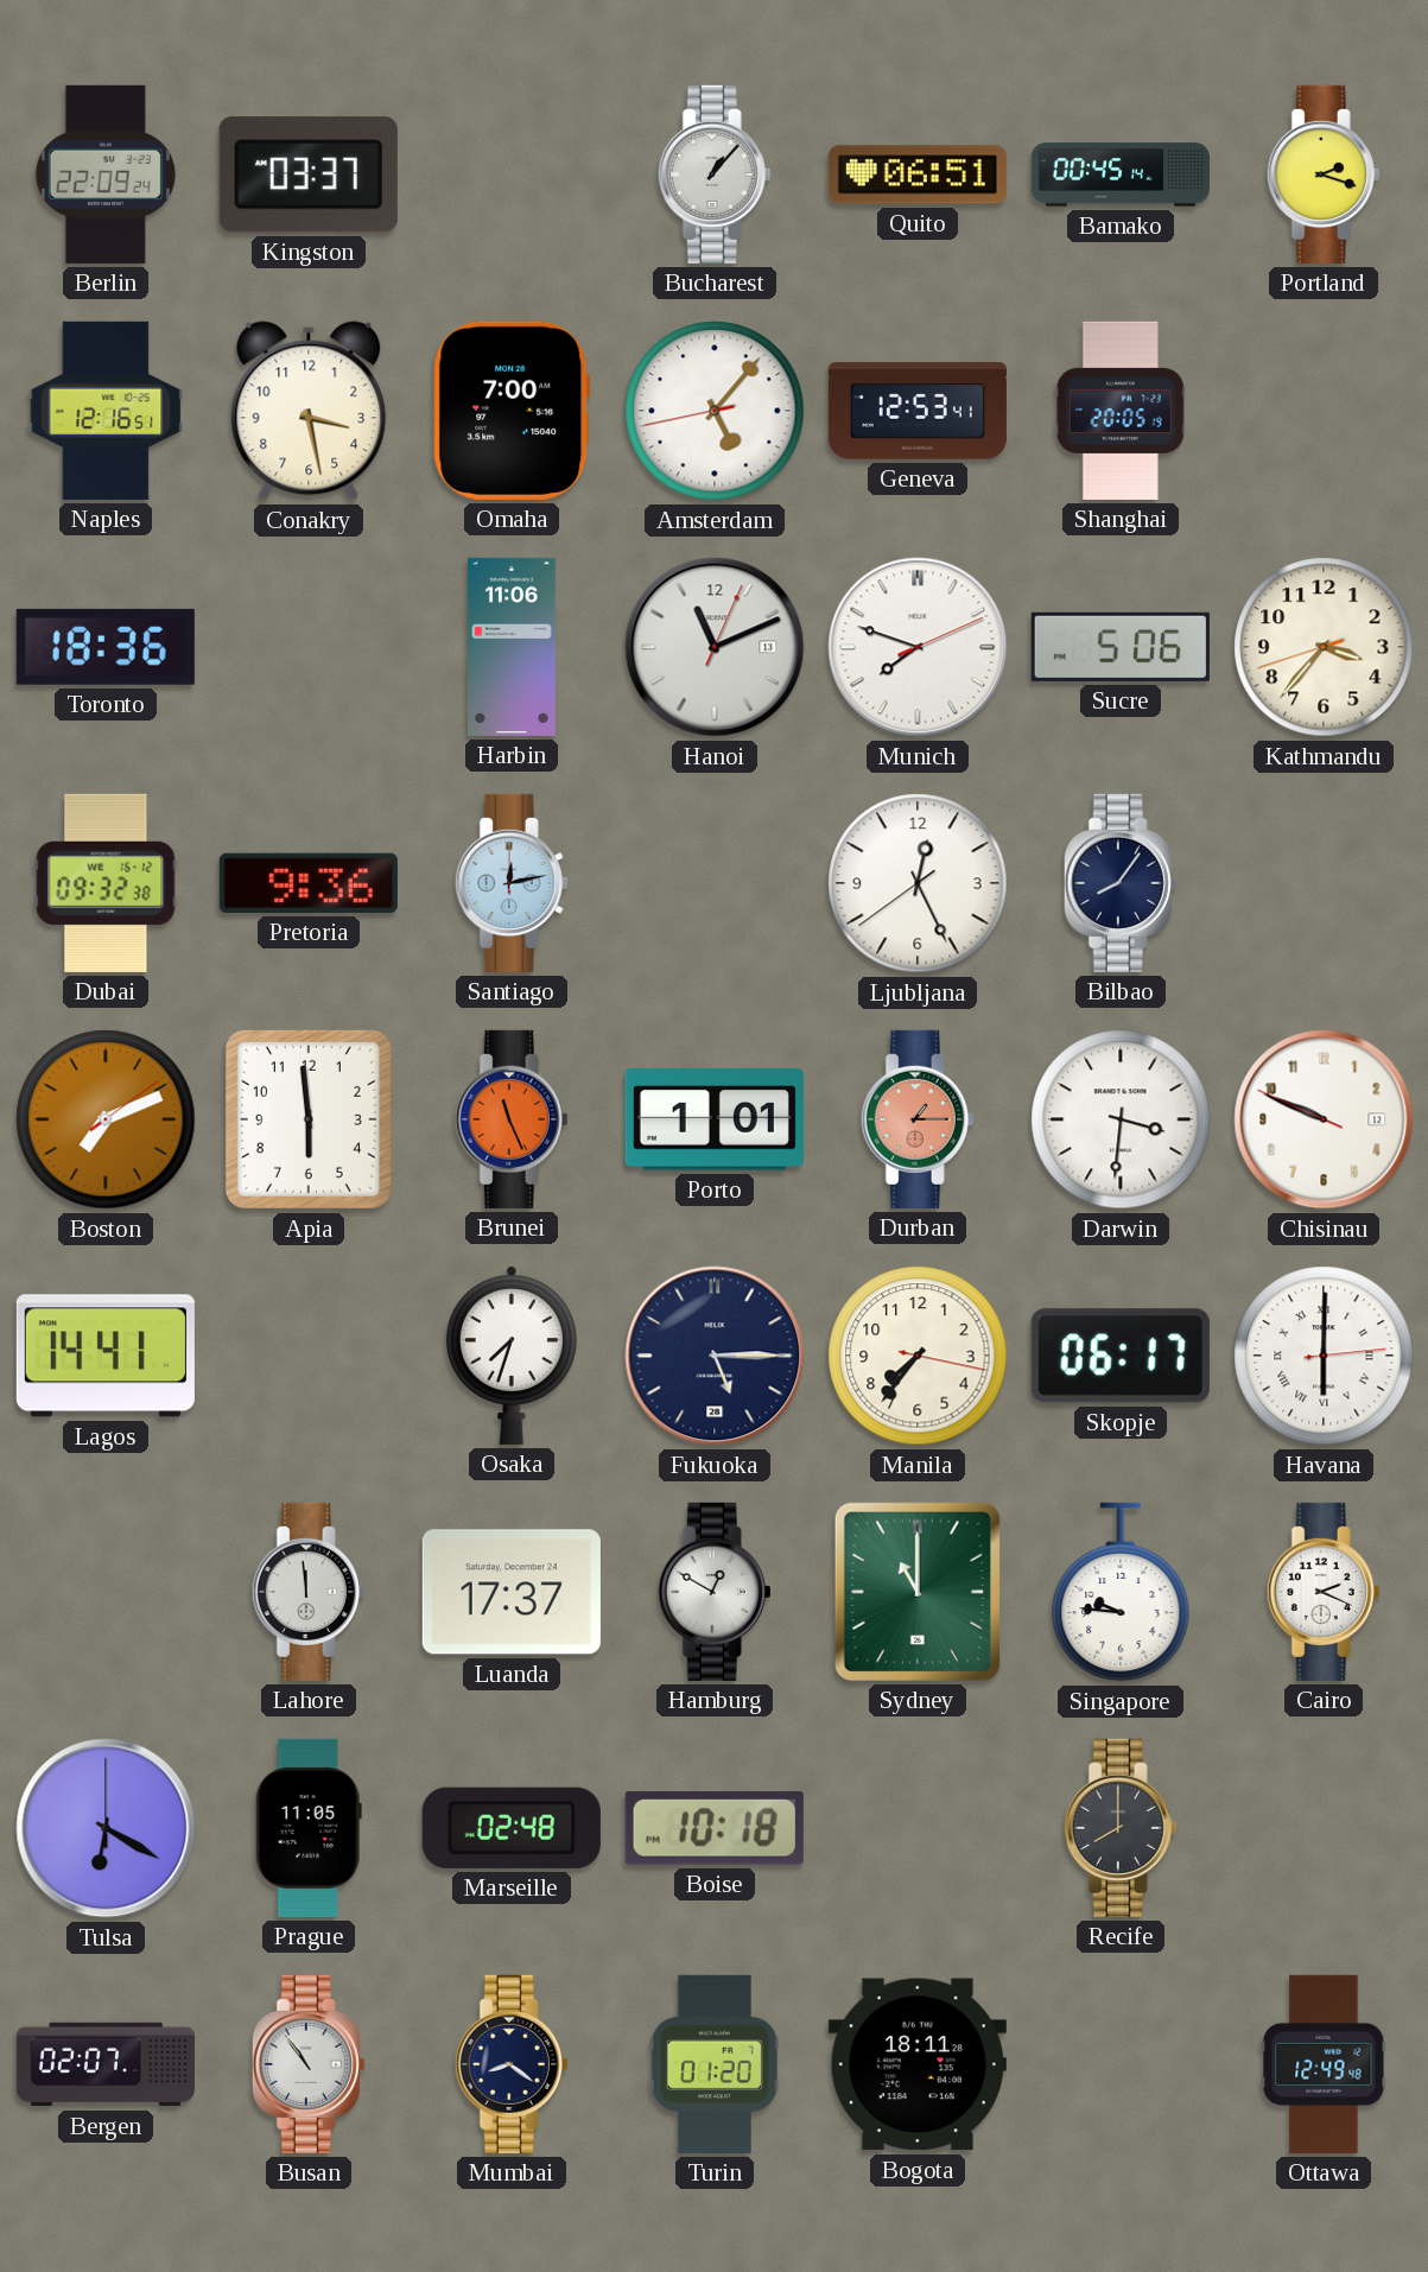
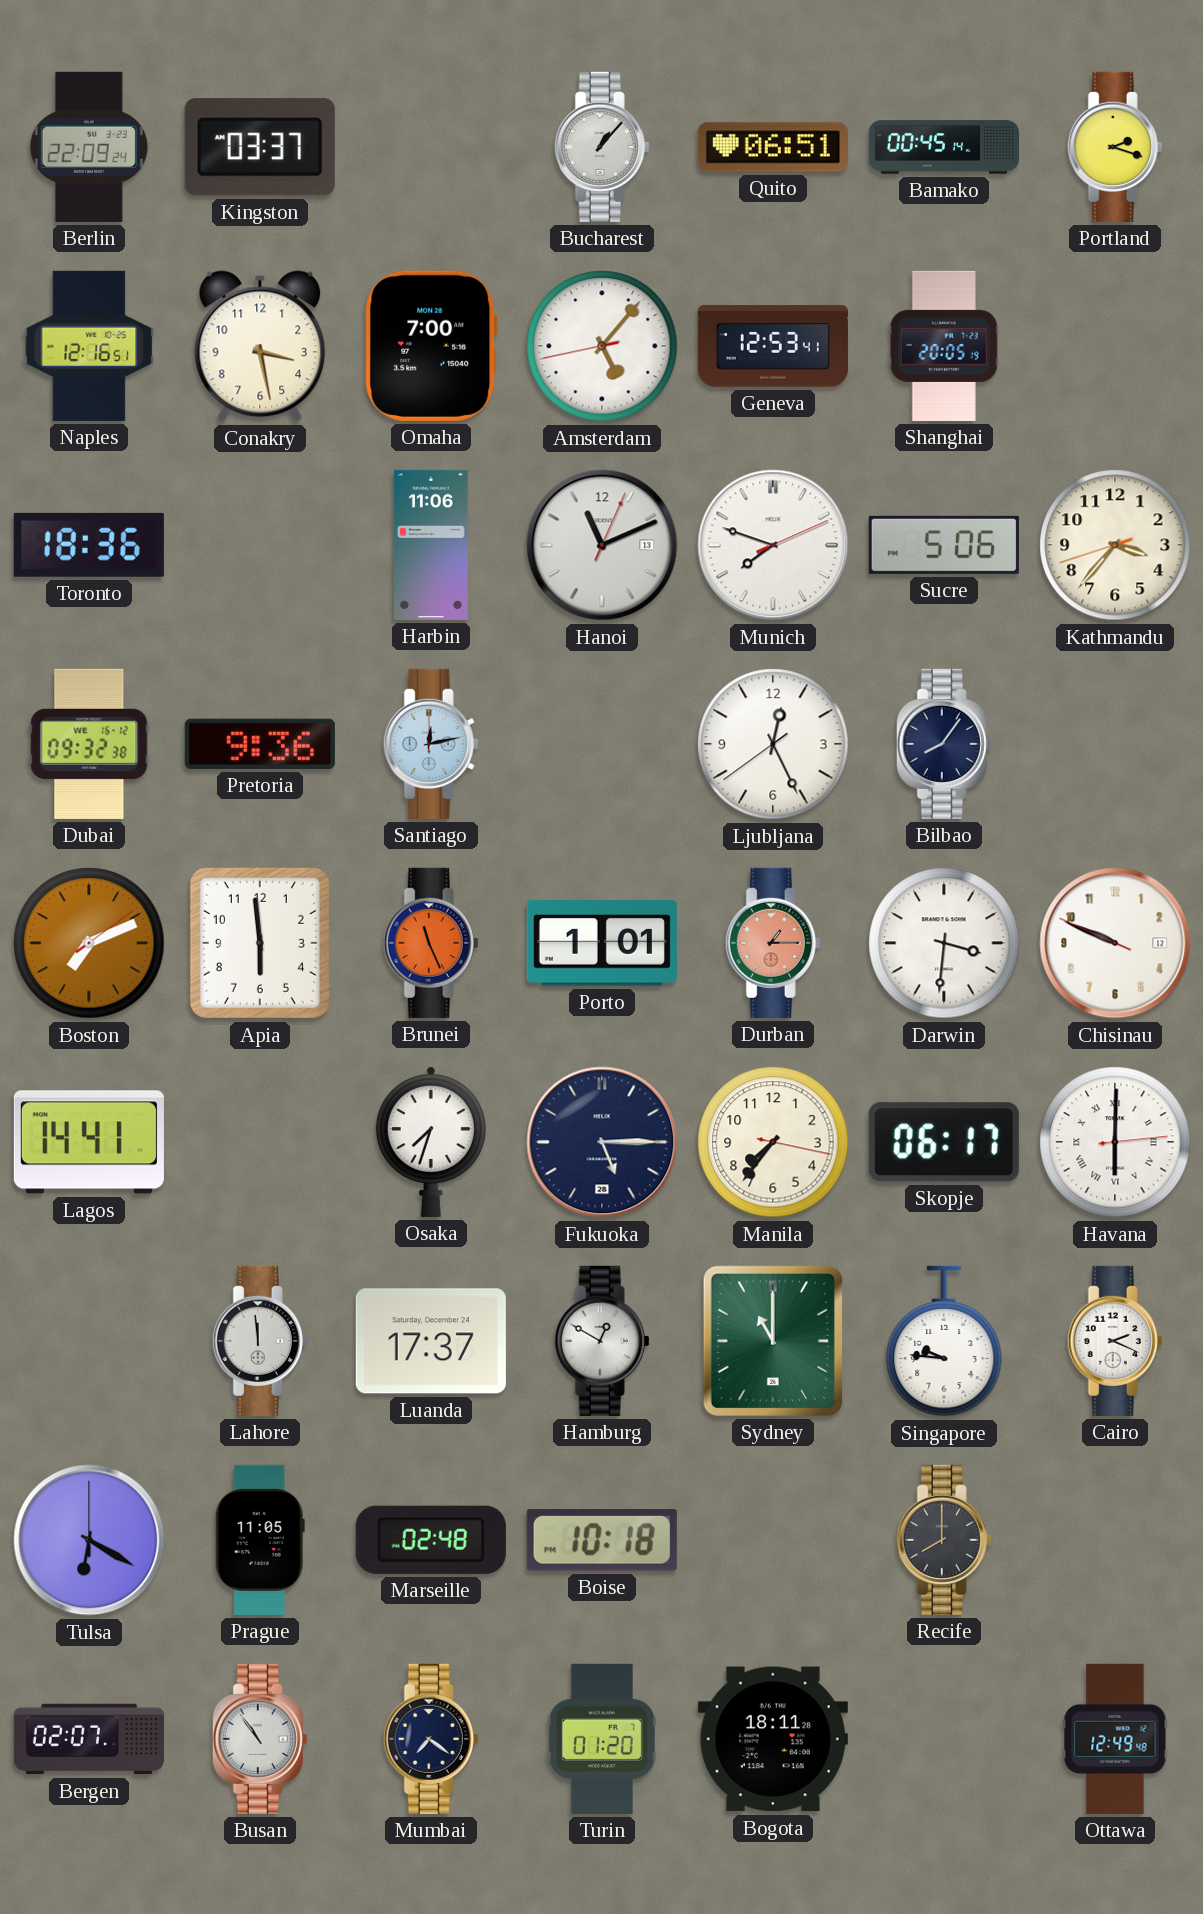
Mumbai: 8:21 -> 7:21 (431, 1739)
